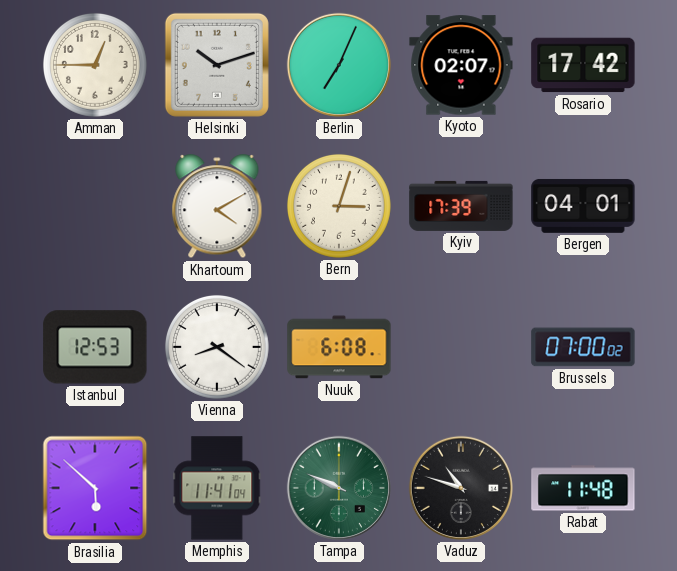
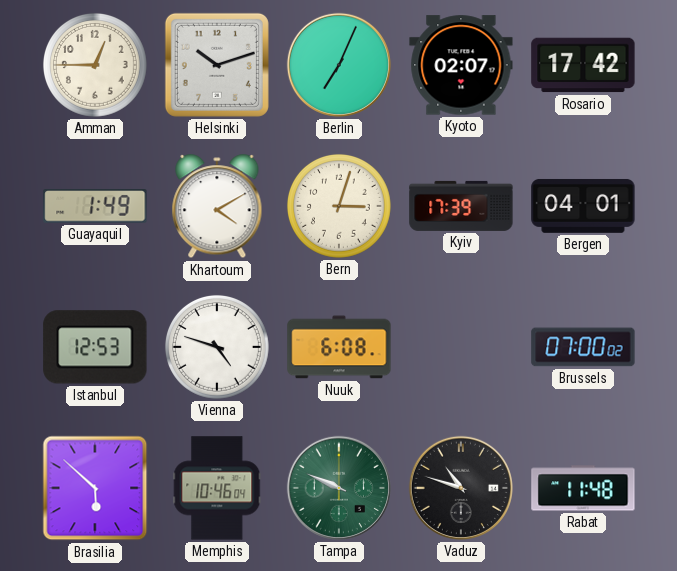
Guayaquil: none -> 1:49 (95, 207)
Vienna: 8:21 -> 4:48 (217, 347)
Memphis: 11:41 -> 10:46 (217, 488)
